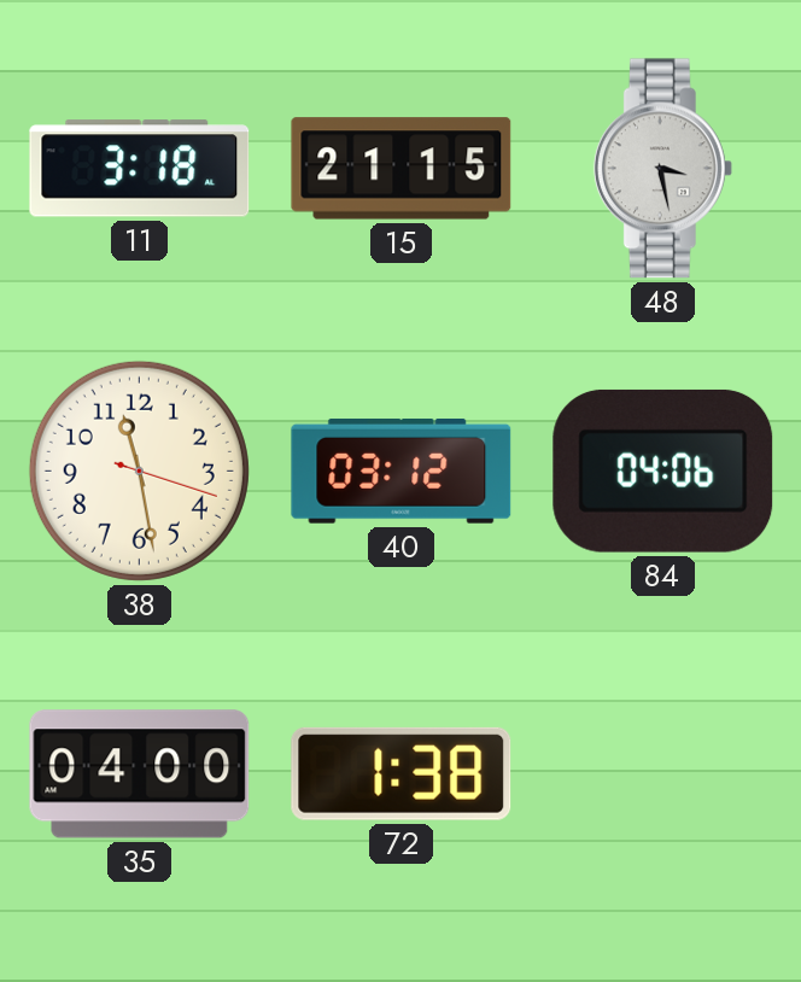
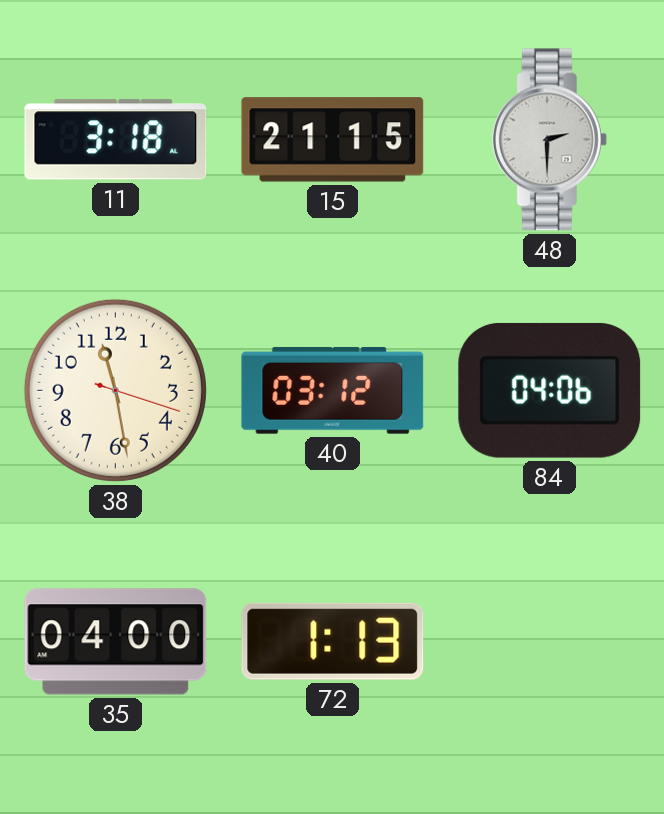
48: 3:28 -> 2:30 (549, 140)
72: 1:38 -> 1:13 (333, 641)
